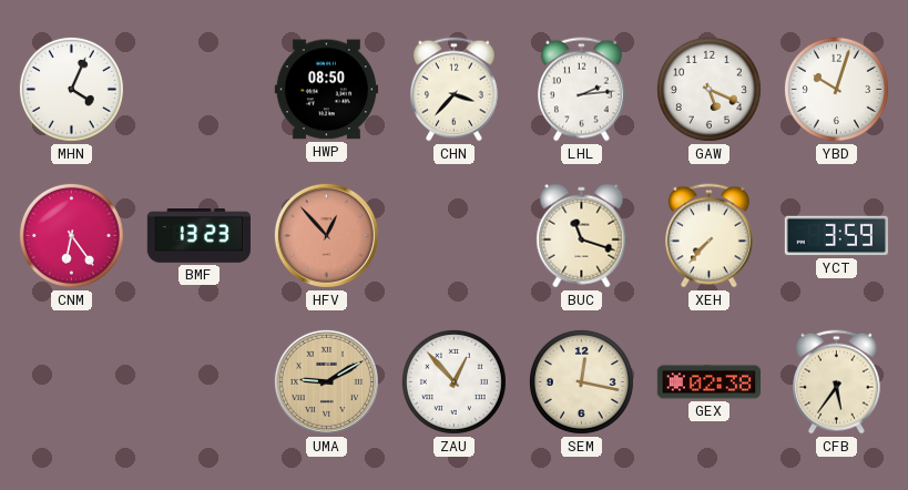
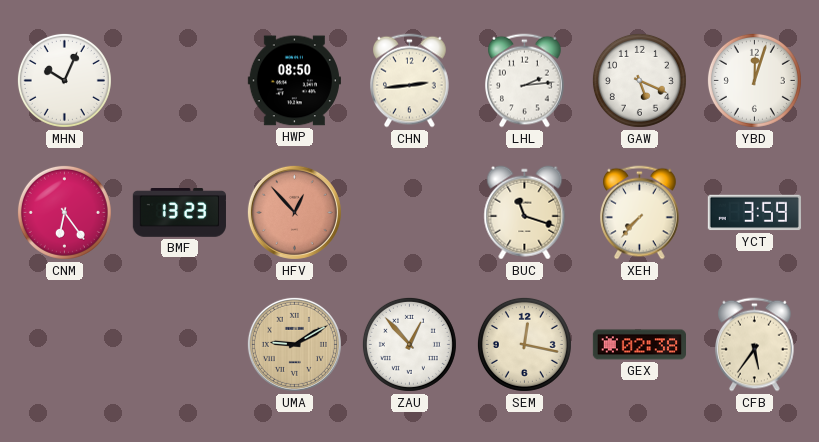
MHN: 4:04 -> 10:04 (64, 80)
CHN: 3:37 -> 2:44 (410, 81)
YBD: 10:03 -> 12:03 (754, 80)
